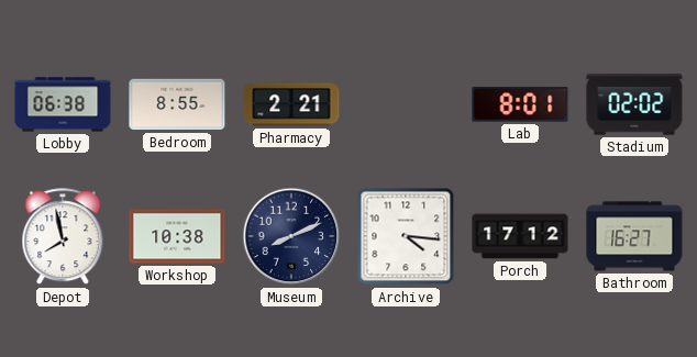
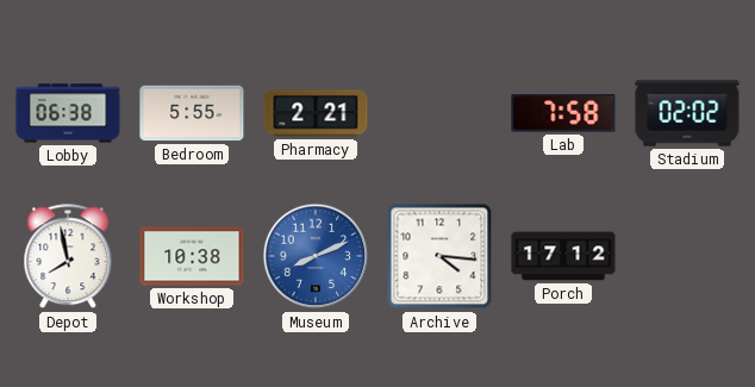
Bedroom: 8:55 -> 5:55 (192, 113)
Lab: 8:01 -> 7:58 (563, 113)
Museum dial: navy -> blue (316, 256)
Bathroom: 16:27 -> none (634, 236)
